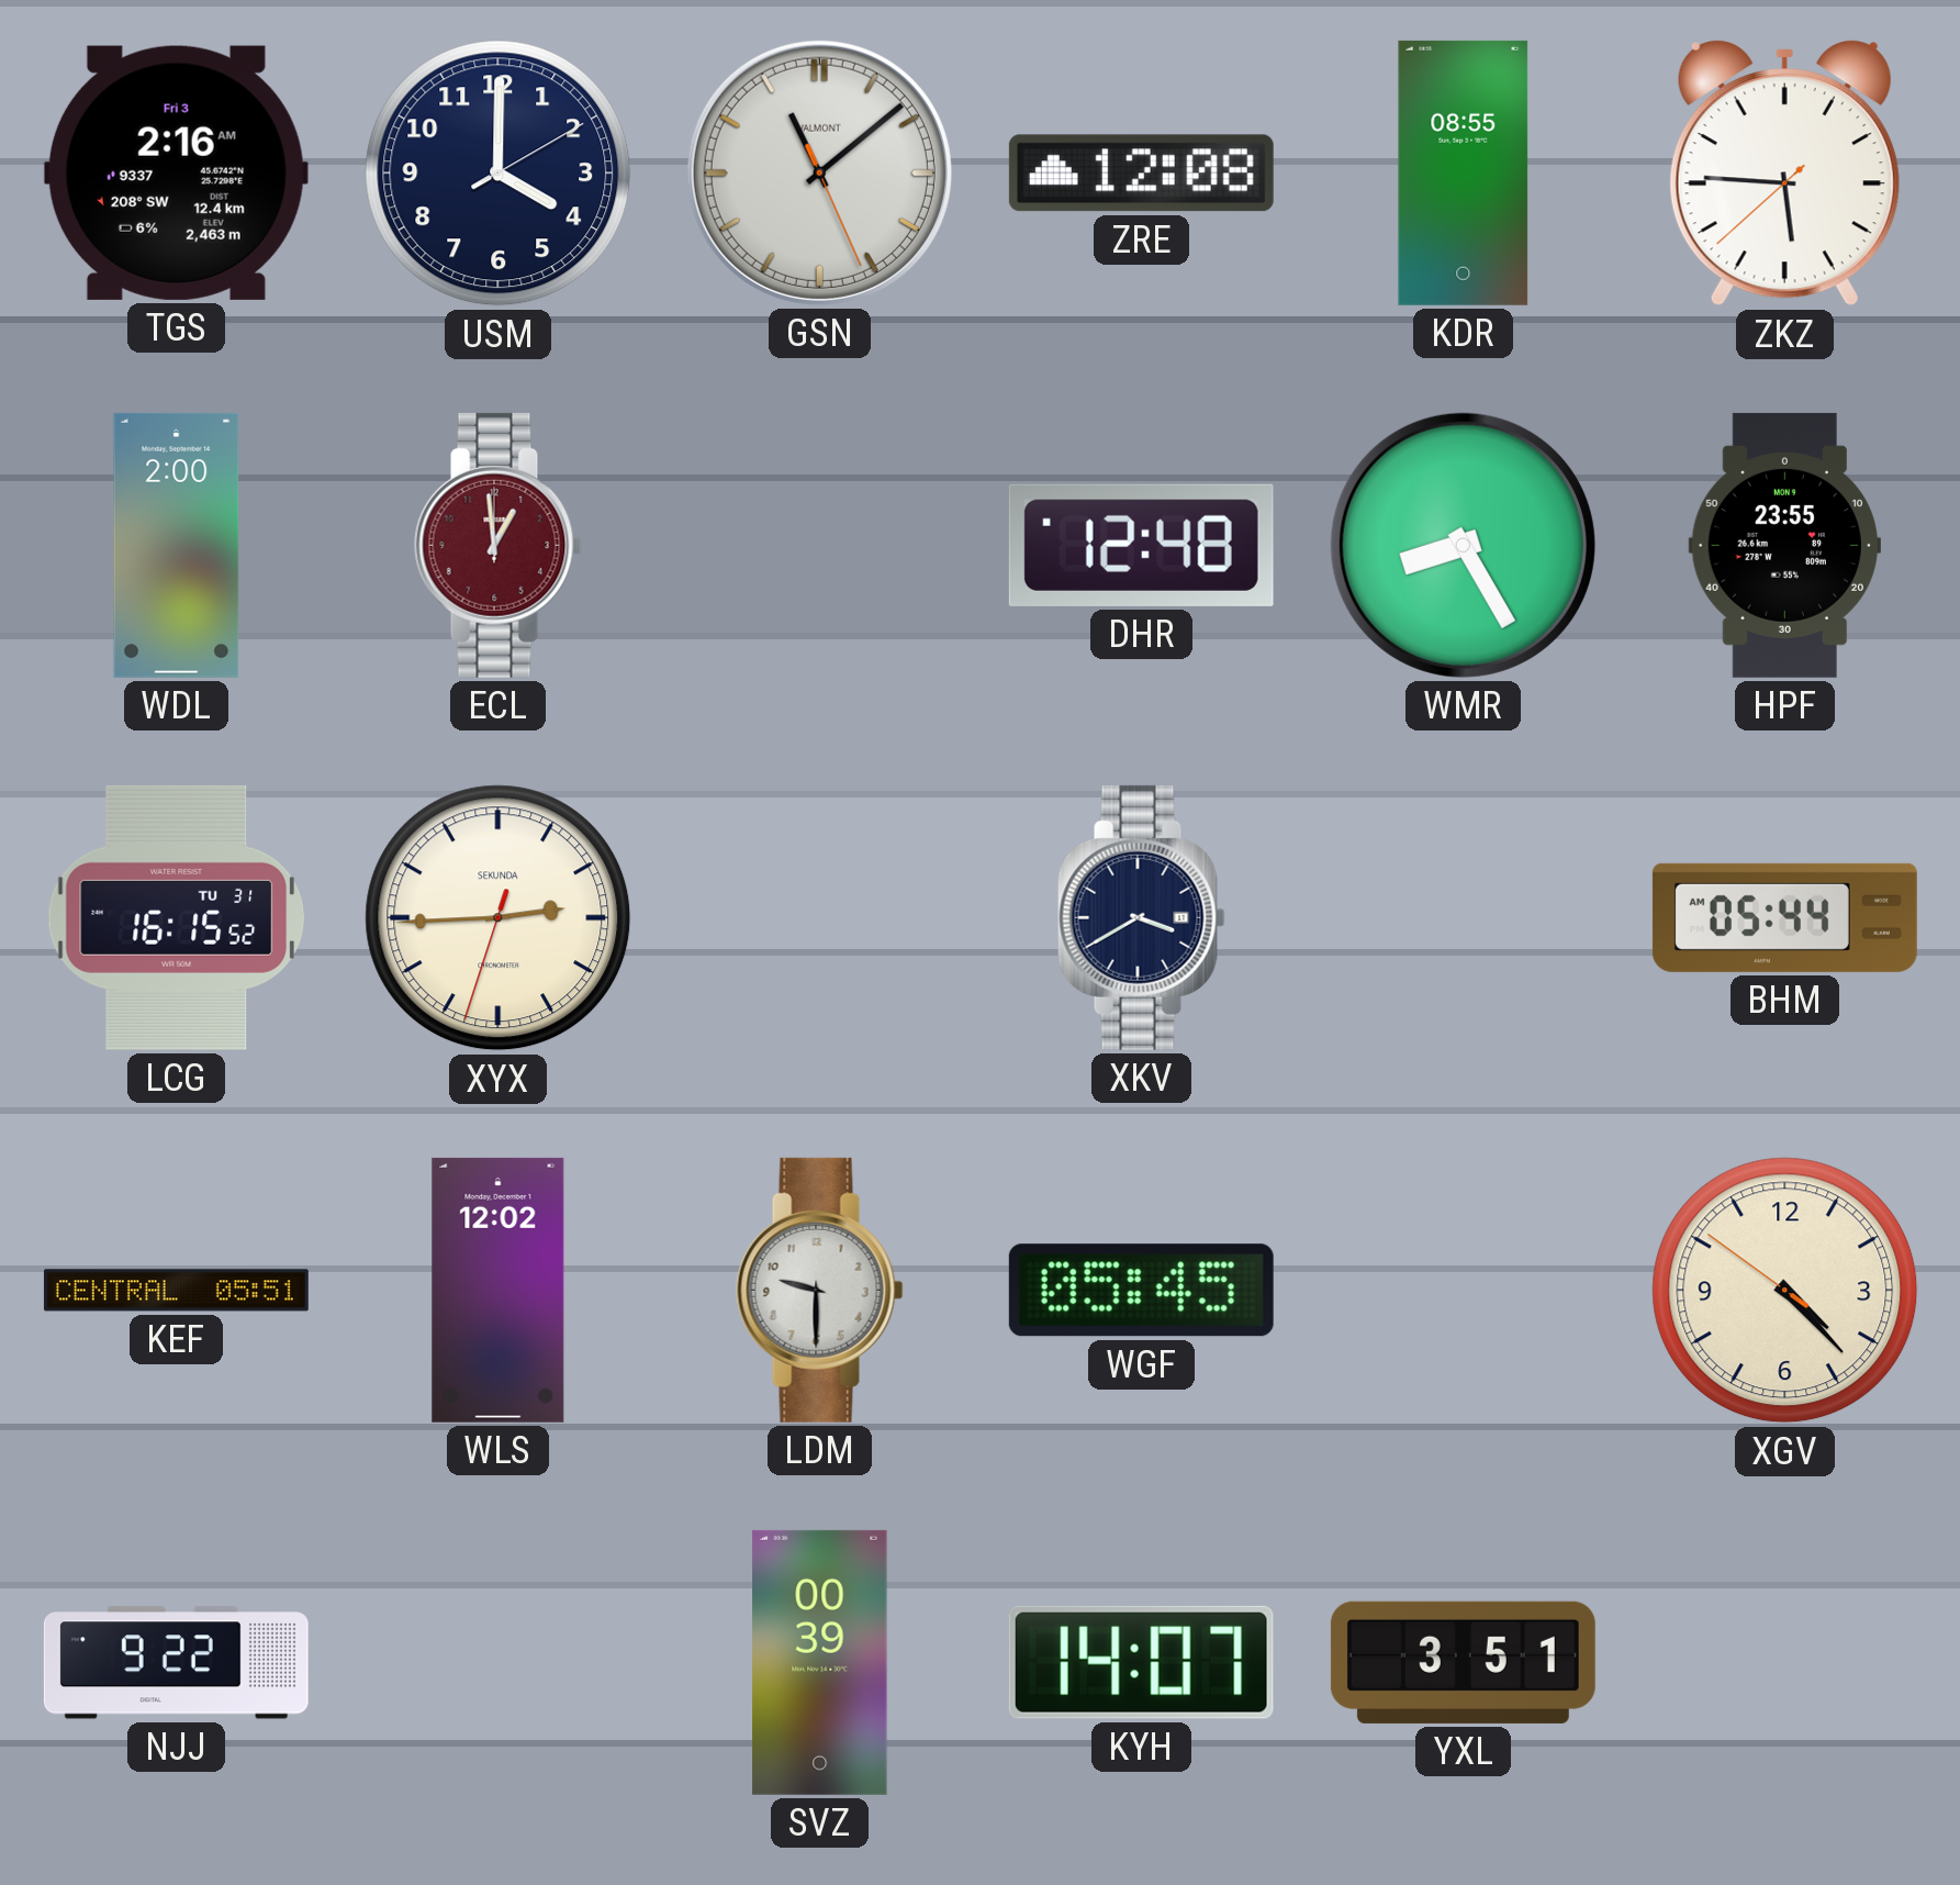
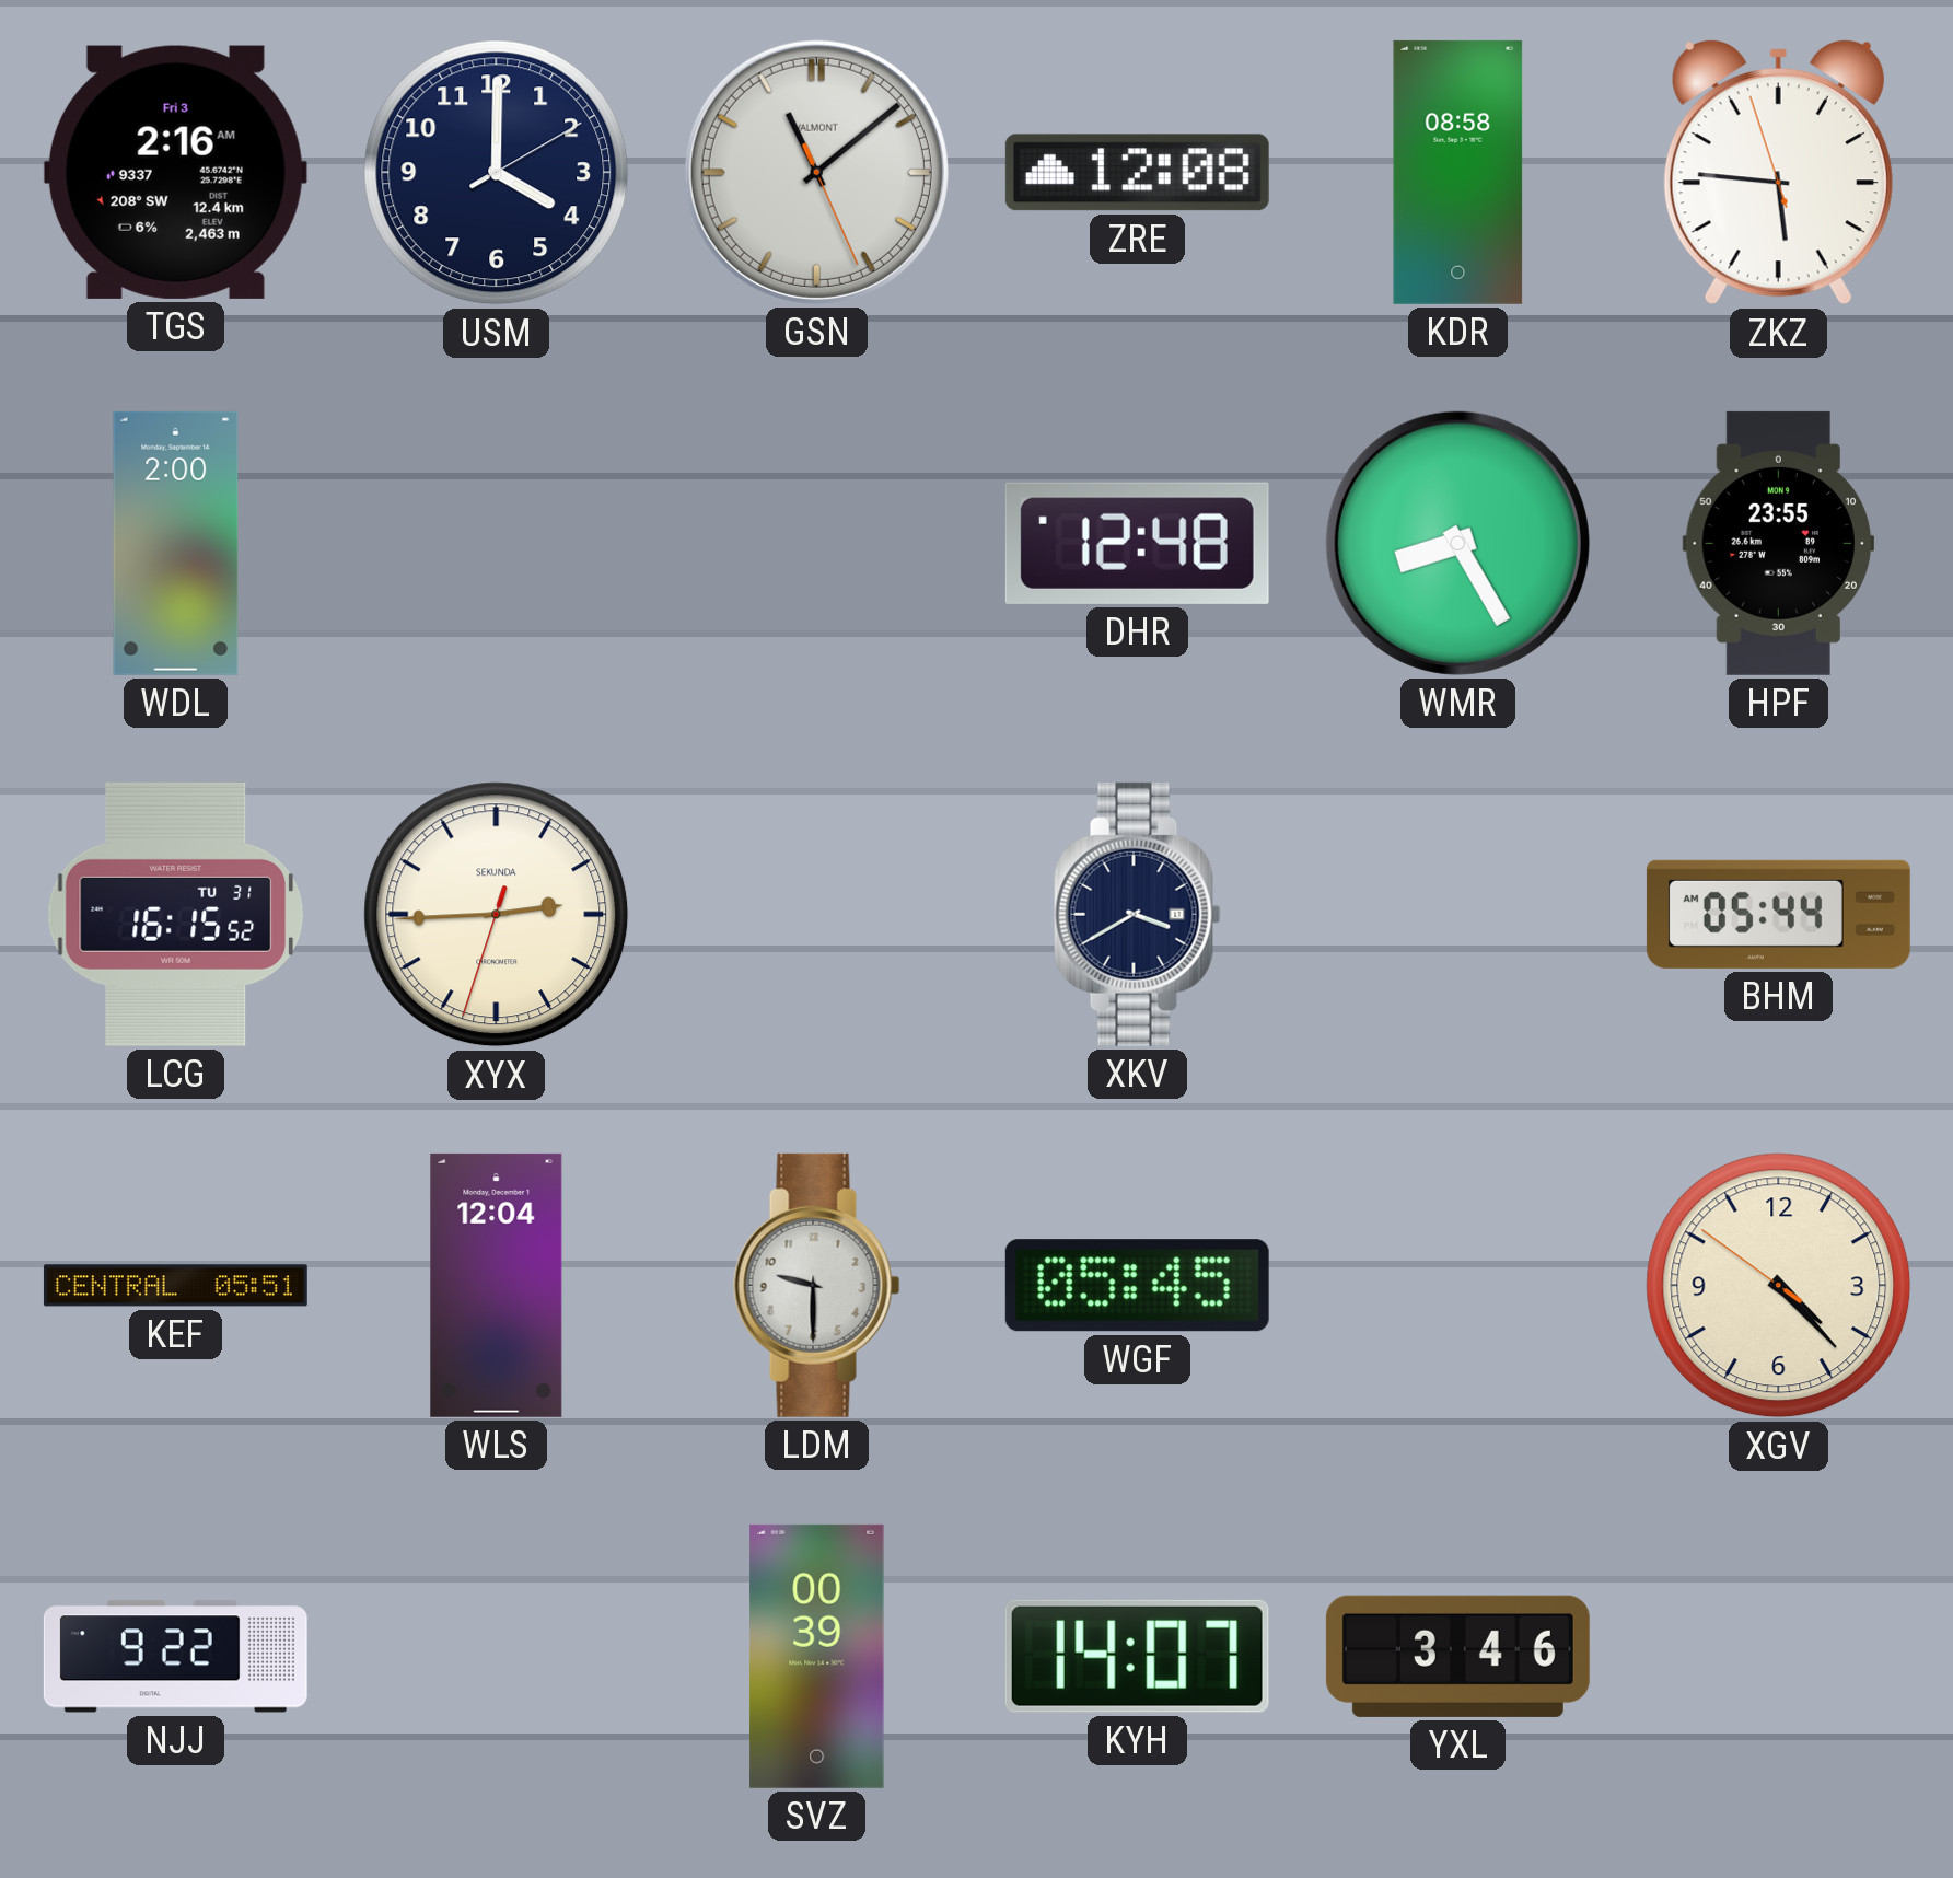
KDR: 08:55 -> 08:58 (1458, 172)
ZKZ: 5:45:38 -> 5:45:57 (1778, 173)
ECL: 12:59 -> none (499, 545)
WLS: 12:02 -> 12:04 (497, 1285)
YXL: 3:51 -> 3:46 (1457, 1656)
